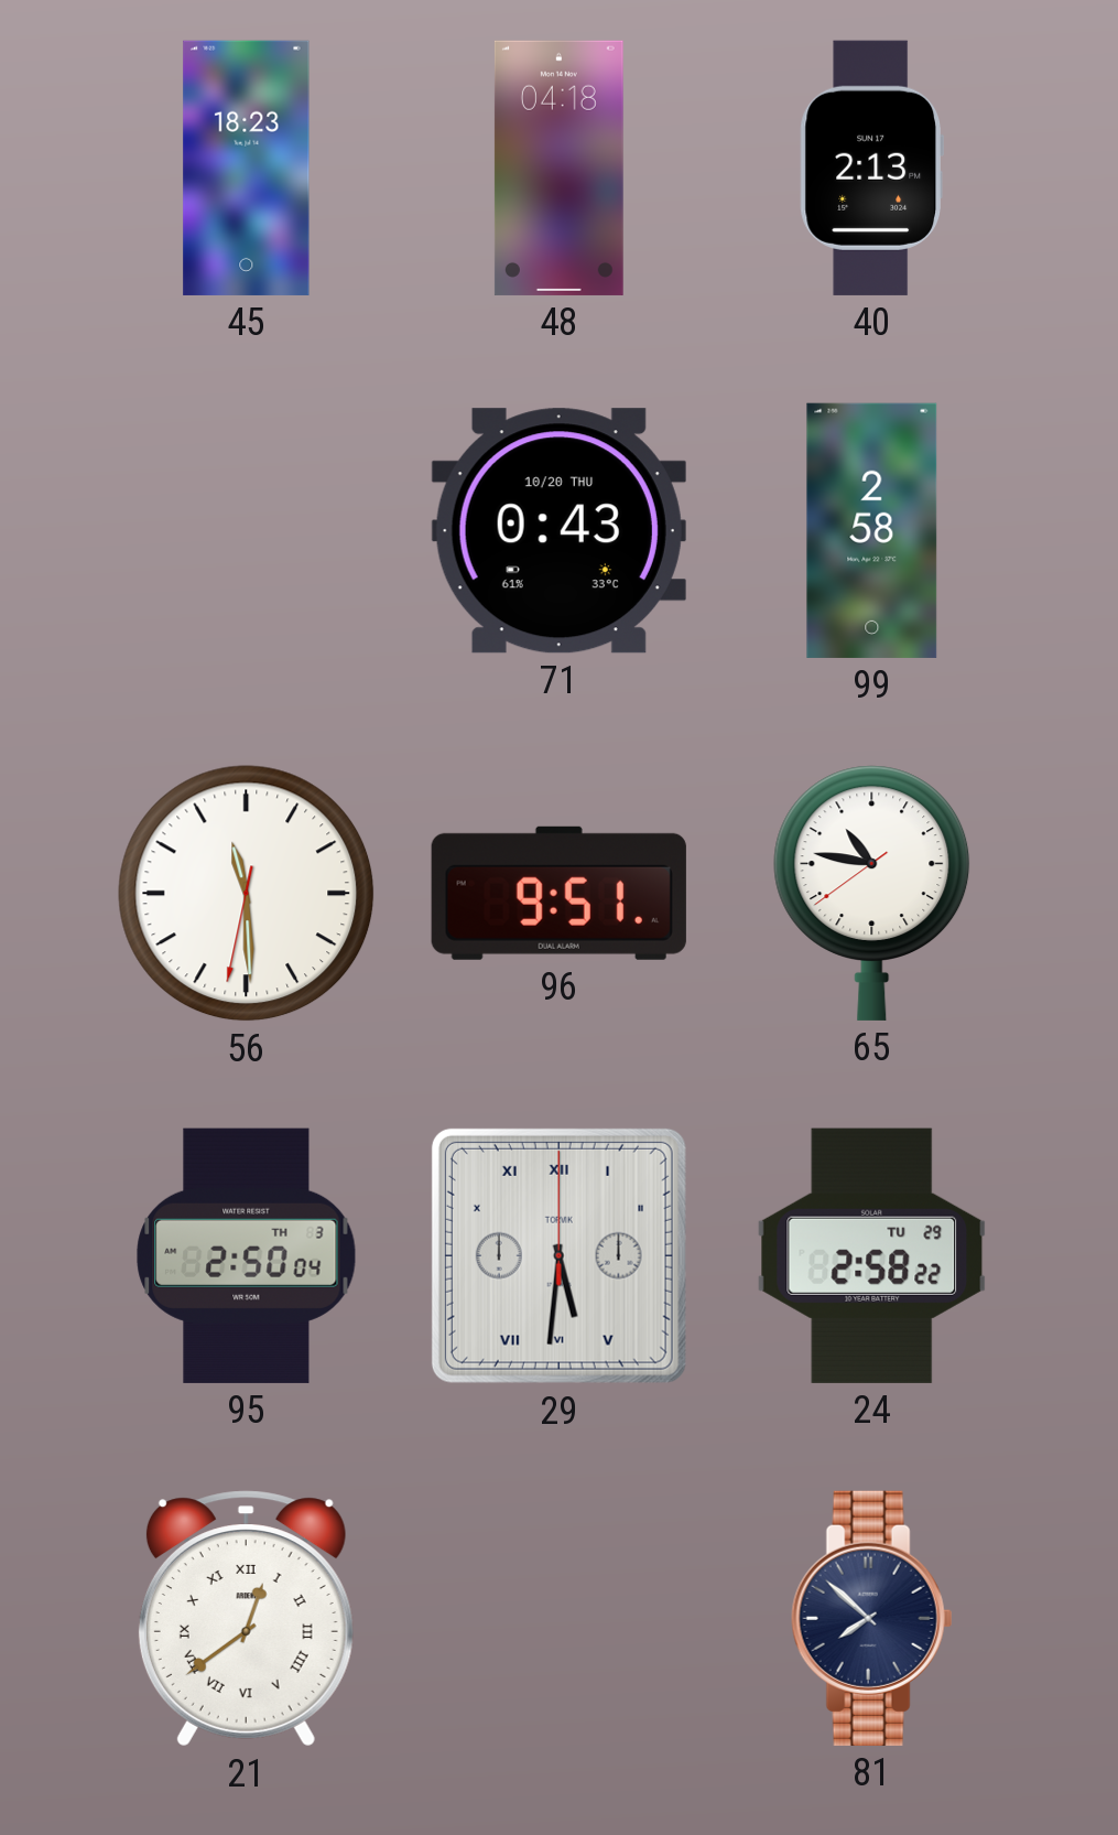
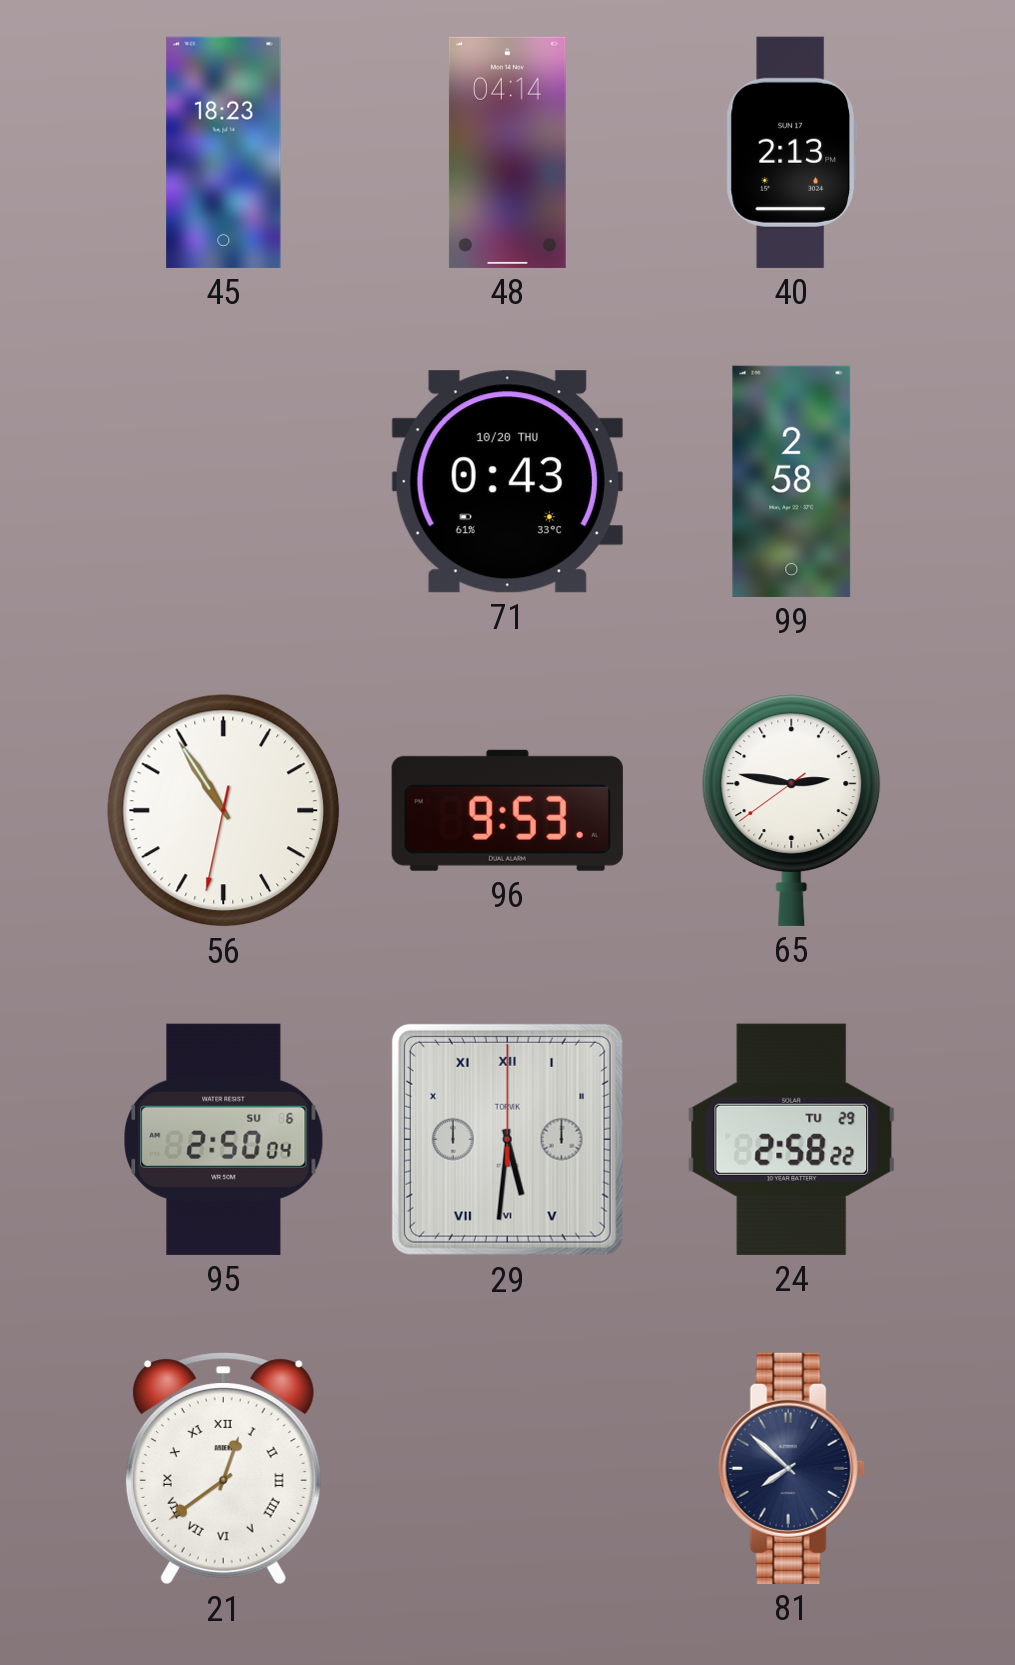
48: 04:18 -> 04:14 (507, 152)
56: 11:29 -> 10:54 (224, 811)
96: 9:51 -> 9:53 (507, 810)
65: 10:46 -> 2:46 (792, 810)
95 date: TH 3 -> SU 6 (224, 1139)
